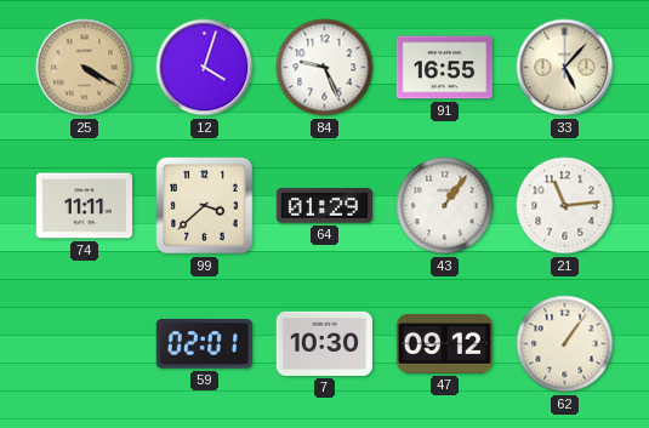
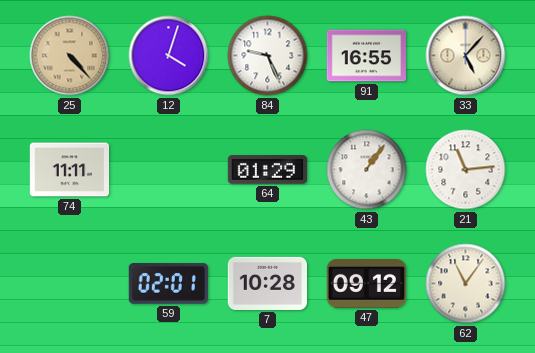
25: 4:20 -> 4:23 (70, 56)
99: 3:38 -> none (205, 206)
7: 10:30 -> 10:28 (268, 283)
62: 1:06 -> 11:06 (466, 284)
